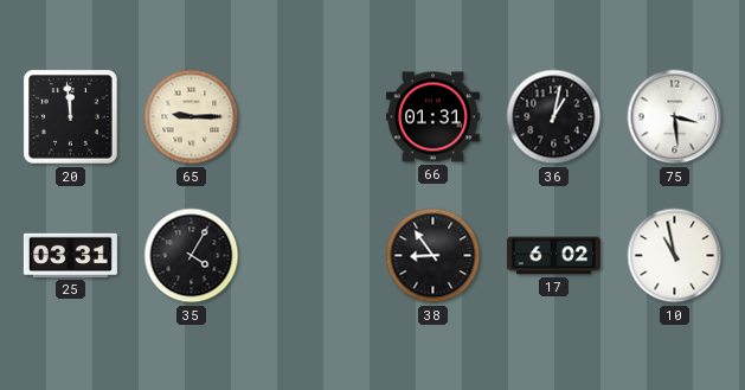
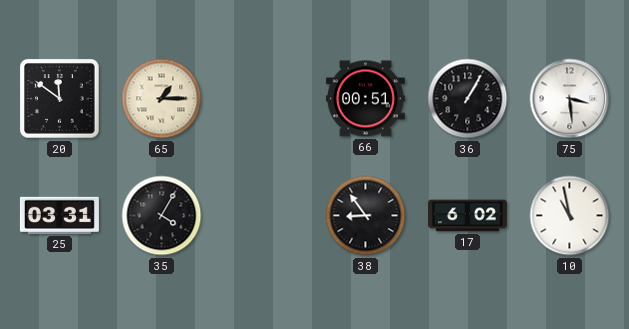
20: 11:59 -> 11:51 (60, 99)
65: 9:15 -> 1:15 (162, 99)
66: 01:31 -> 00:51 (365, 99)
36: 1:02 -> 1:05 (468, 99)
